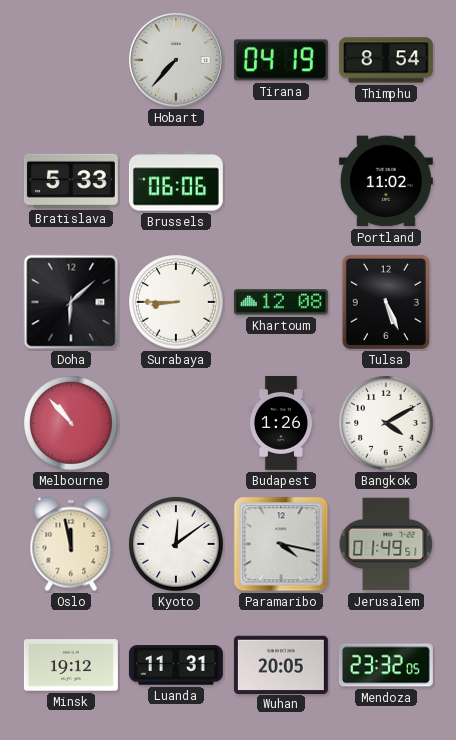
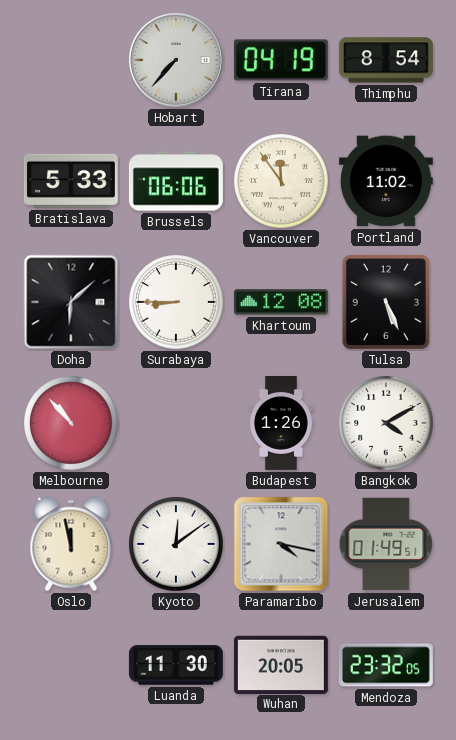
Vancouver: none -> 11:54 (281, 181)
Minsk: 19:12 -> none (71, 665)
Luanda: 11:31 -> 11:30 (176, 665)
